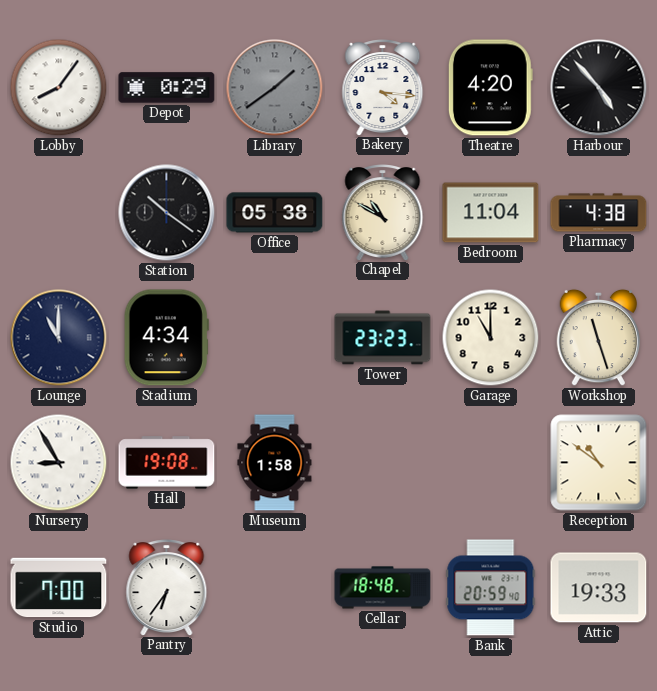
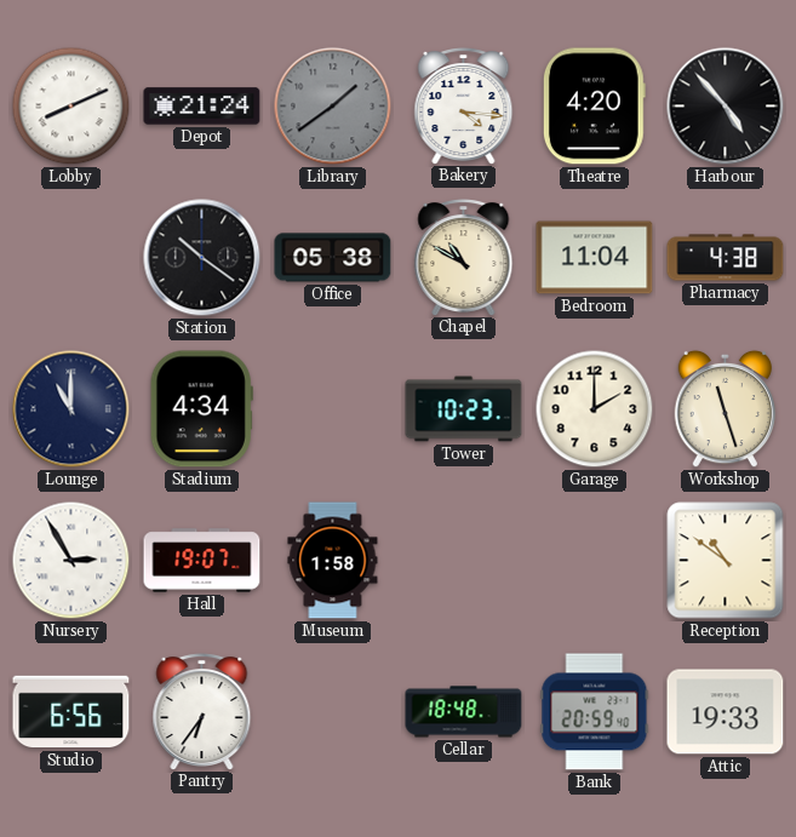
Lobby: 8:06 -> 8:11 (71, 107)
Depot: 0:29 -> 21:24 (202, 107)
Tower: 23:23 -> 10:23 (464, 409)
Garage: 11:00 -> 2:00 (595, 409)
Nursery: 8:55 -> 2:55 (71, 561)
Hall: 19:08 -> 19:07 (202, 561)
Studio: 7:00 -> 6:56 (71, 712)
